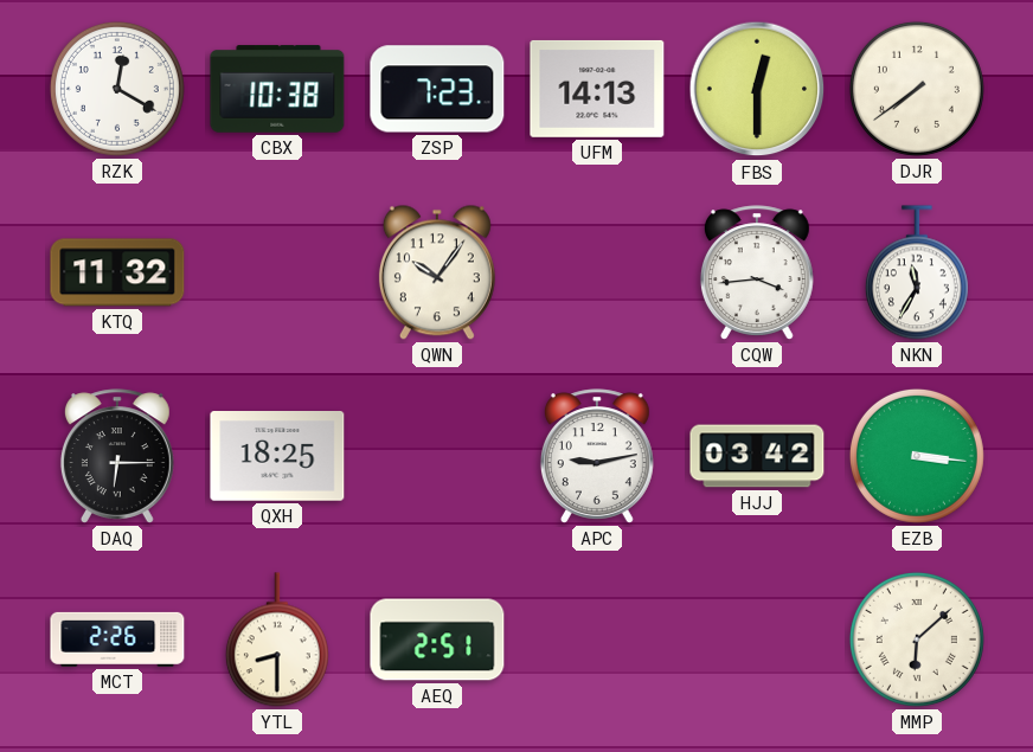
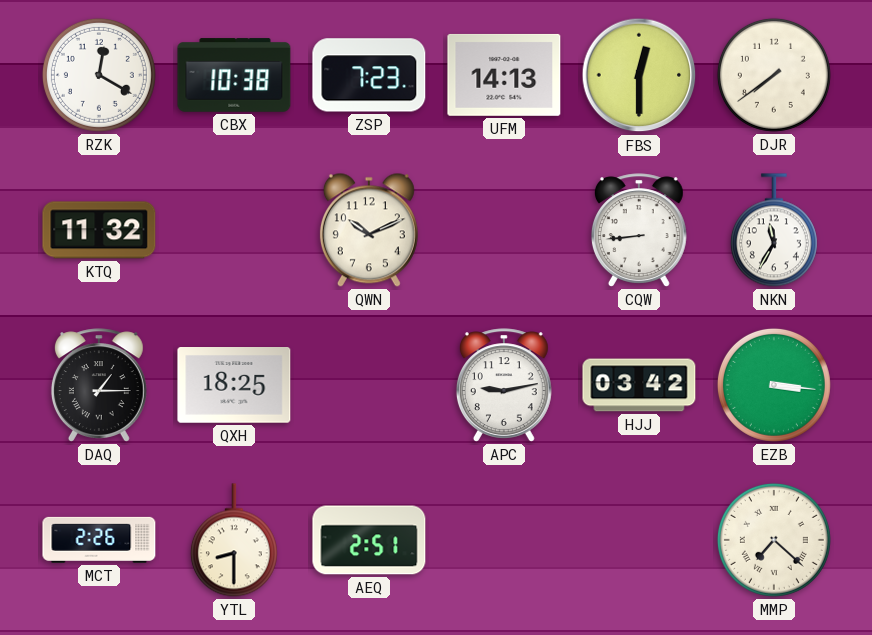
QWN: 10:06 -> 10:11 (369, 230)
CQW: 3:44 -> 8:44 (639, 230)
DAQ: 6:15 -> 1:15 (99, 385)
MMP: 6:08 -> 7:22 (774, 540)
